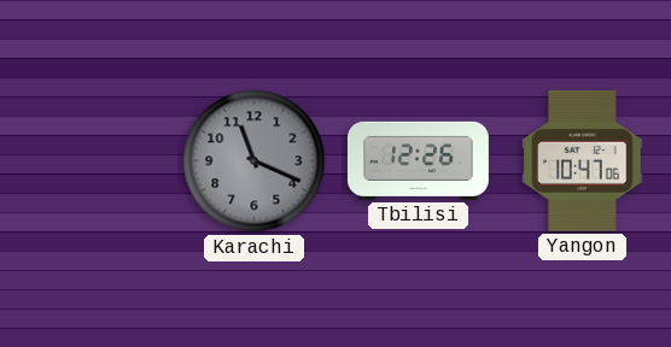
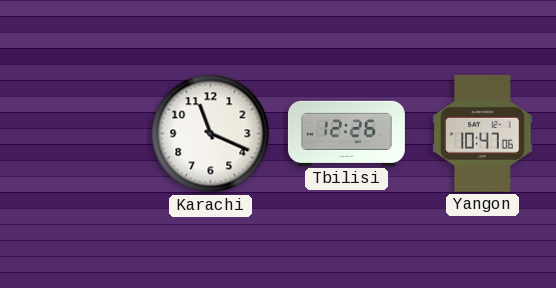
Karachi dial: grey -> white (211, 134)
